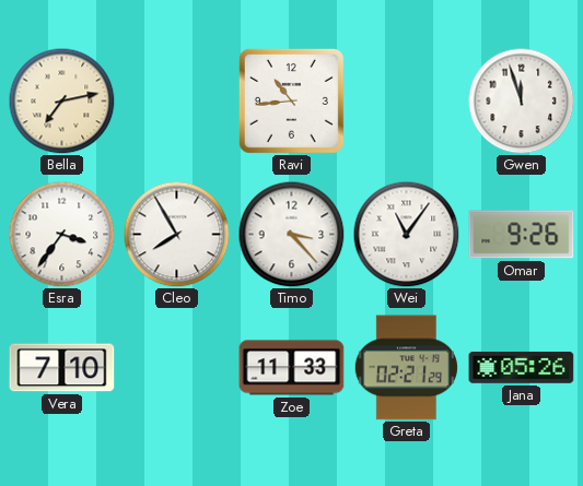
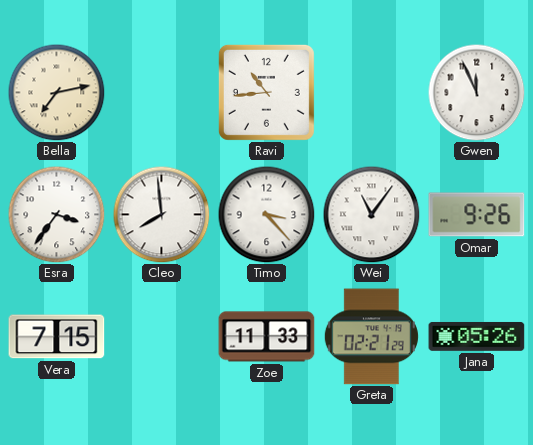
Gwen: 11:57 -> 11:56 (476, 92)
Cleo: 7:55 -> 7:59 (161, 214)
Vera: 7:10 -> 7:15 (57, 337)
